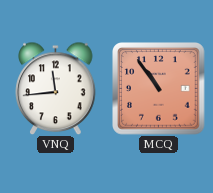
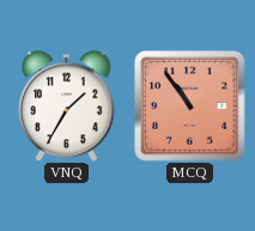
VNQ: 11:44 -> 1:35 (67, 105)
